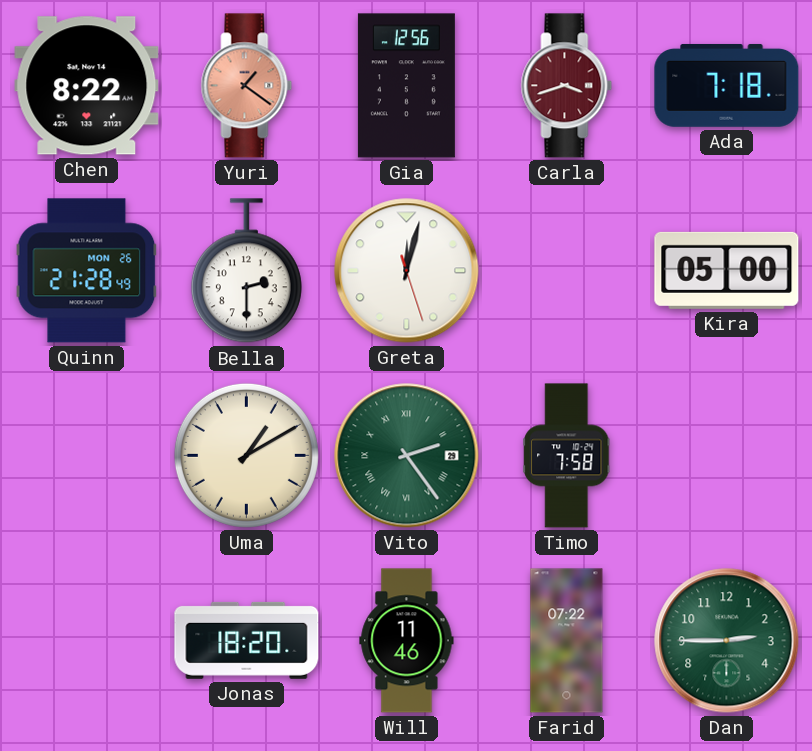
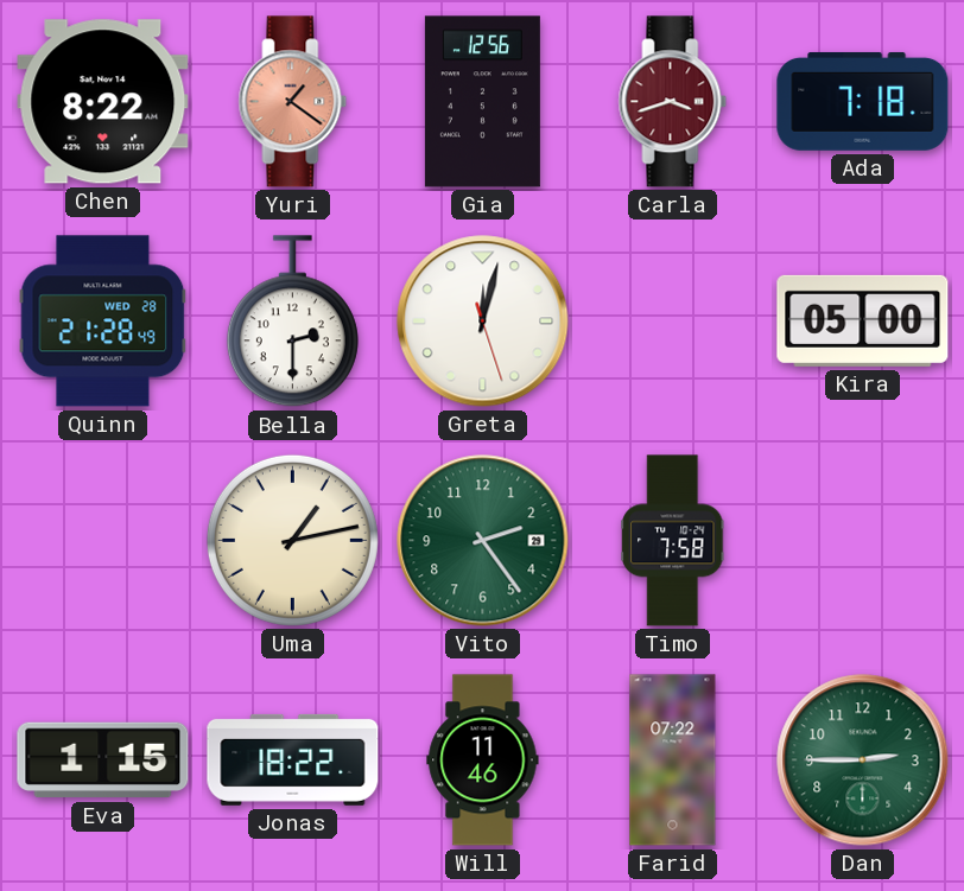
Quinn date: MON 26 -> WED 28 (103, 322)
Uma: 1:10 -> 1:13 (292, 540)
Vito numerals: Roman -> Arabic (483, 541)
Eva: none -> 1:15 (103, 760)
Jonas: 18:20 -> 18:22 (293, 759)
